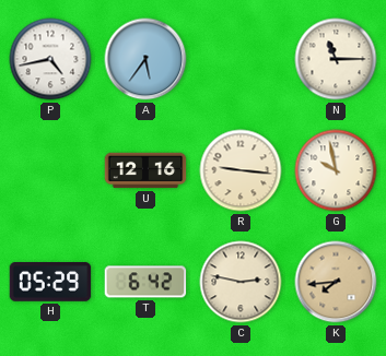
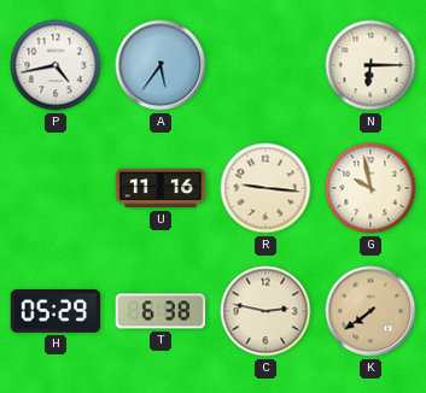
N: 11:15 -> 6:15 (370, 65)
U: 12:16 -> 11:16 (161, 188)
T: 6:42 -> 6:38 (161, 311)
K: 7:44 -> 7:39 (370, 311)
